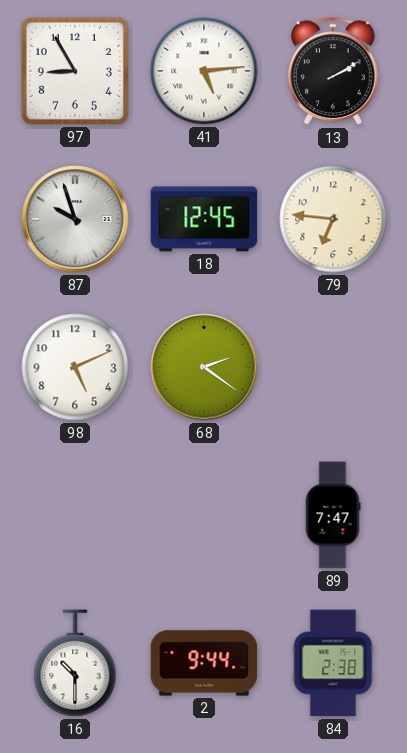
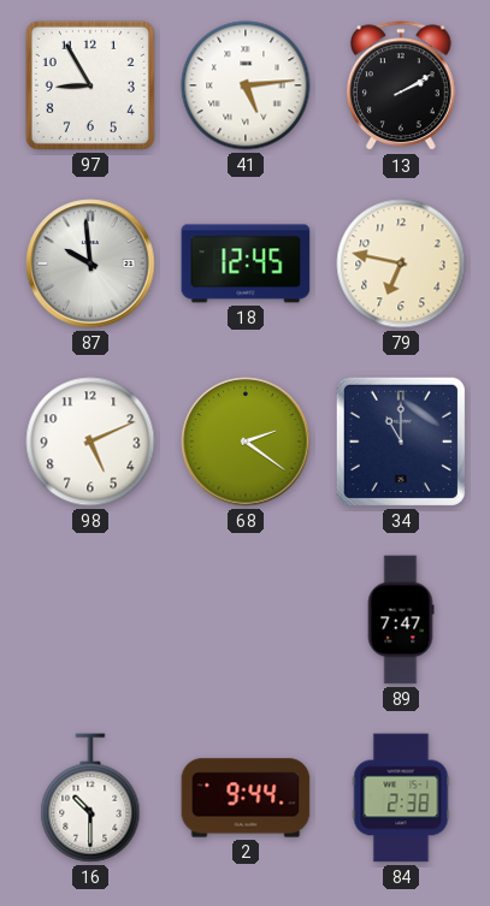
87: 9:57 -> 9:59 (90, 263)
79: 6:46 -> 6:47 (401, 263)
34: none -> 11:00 (401, 442)
